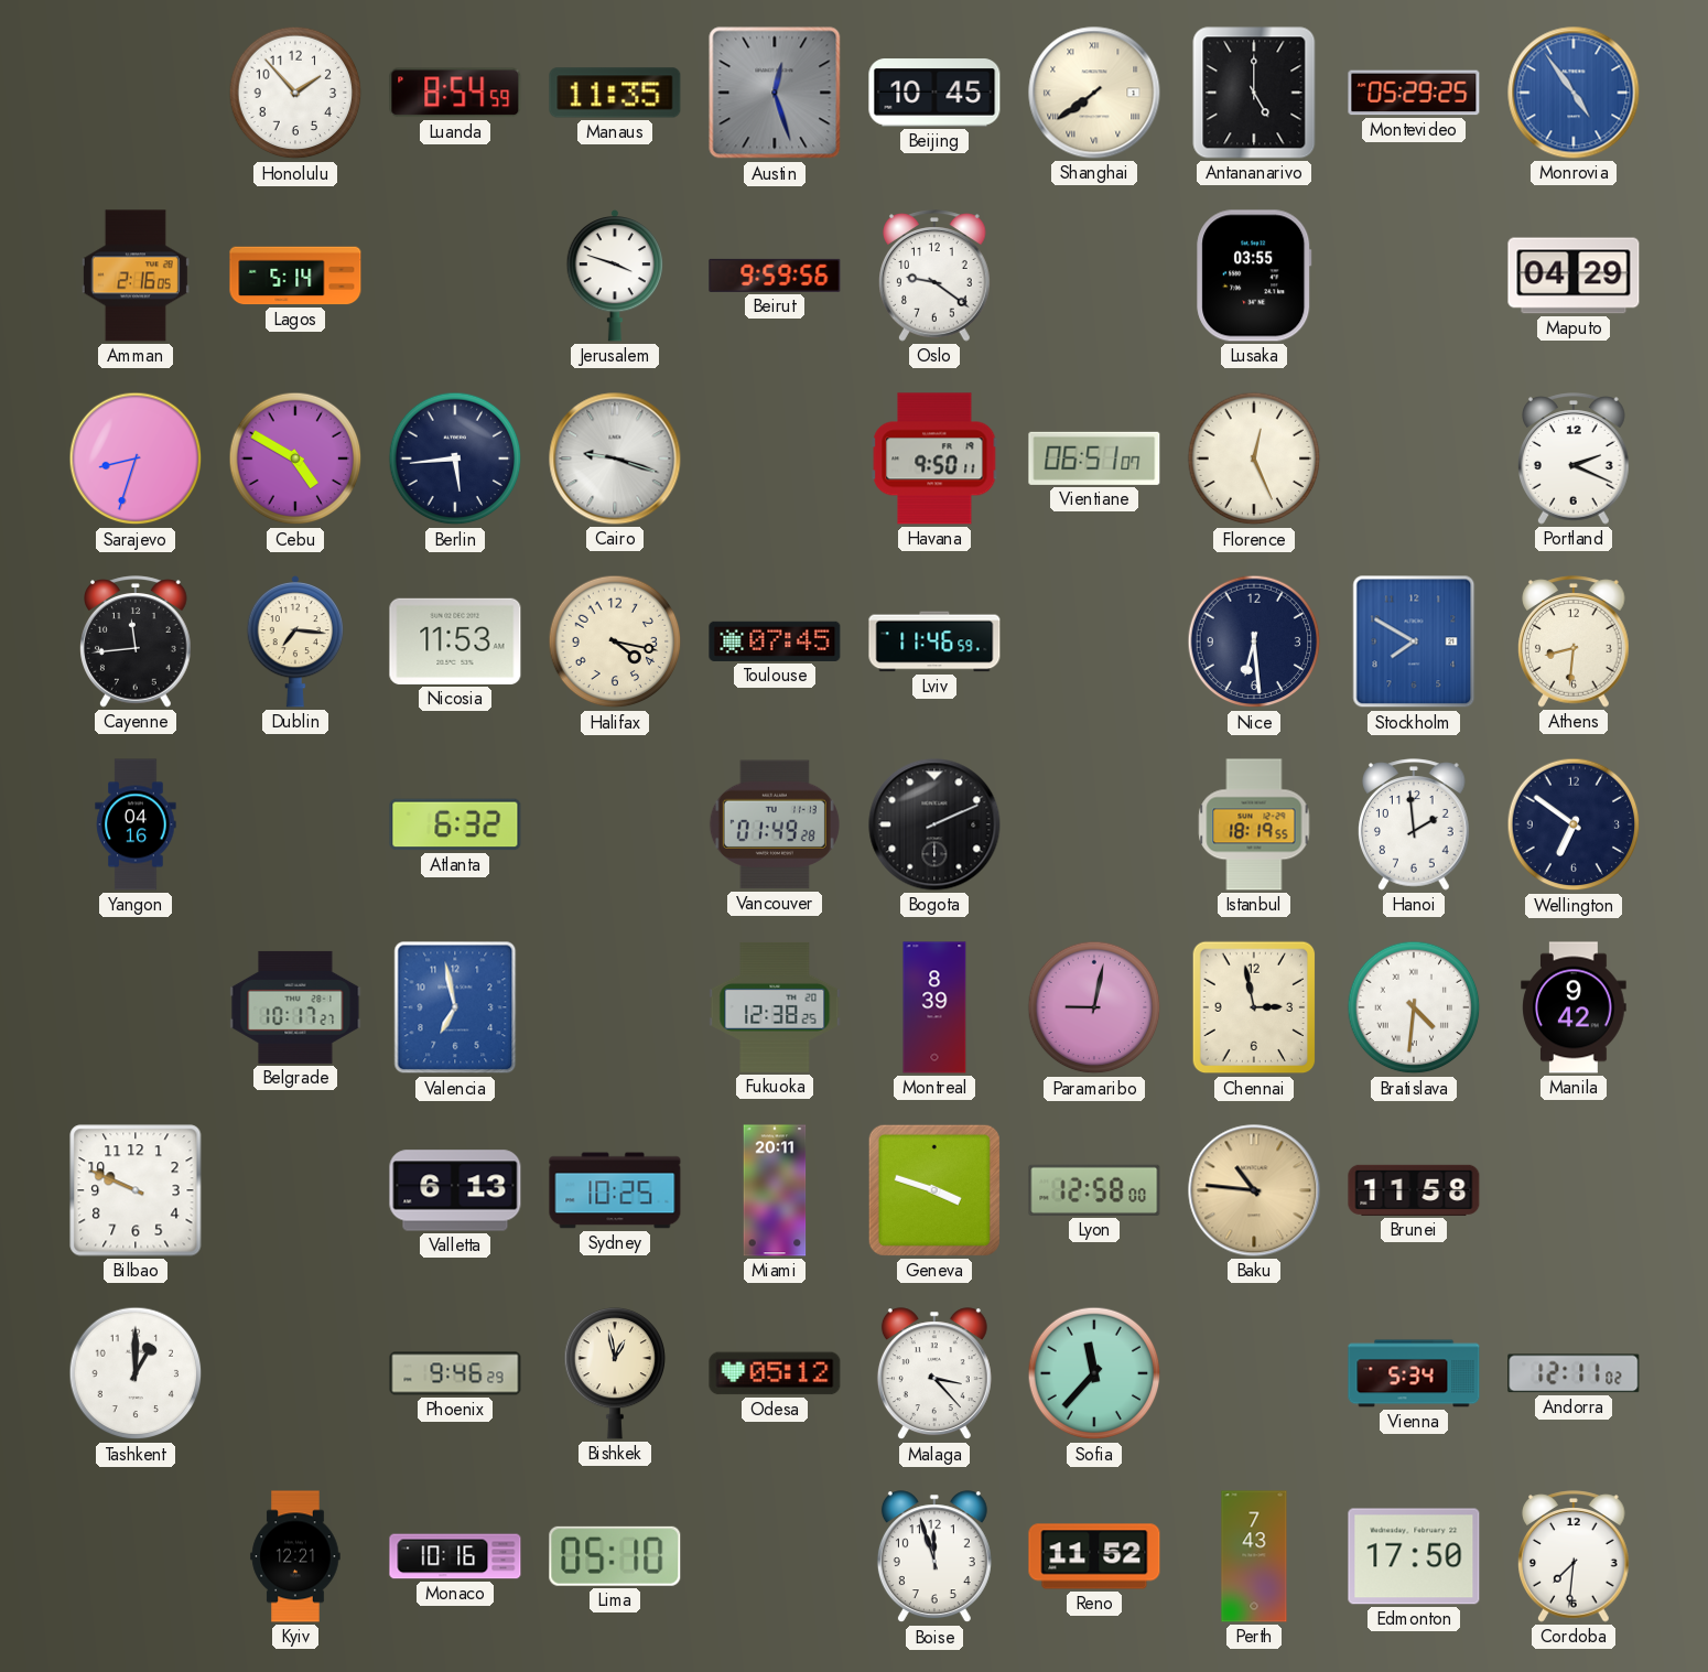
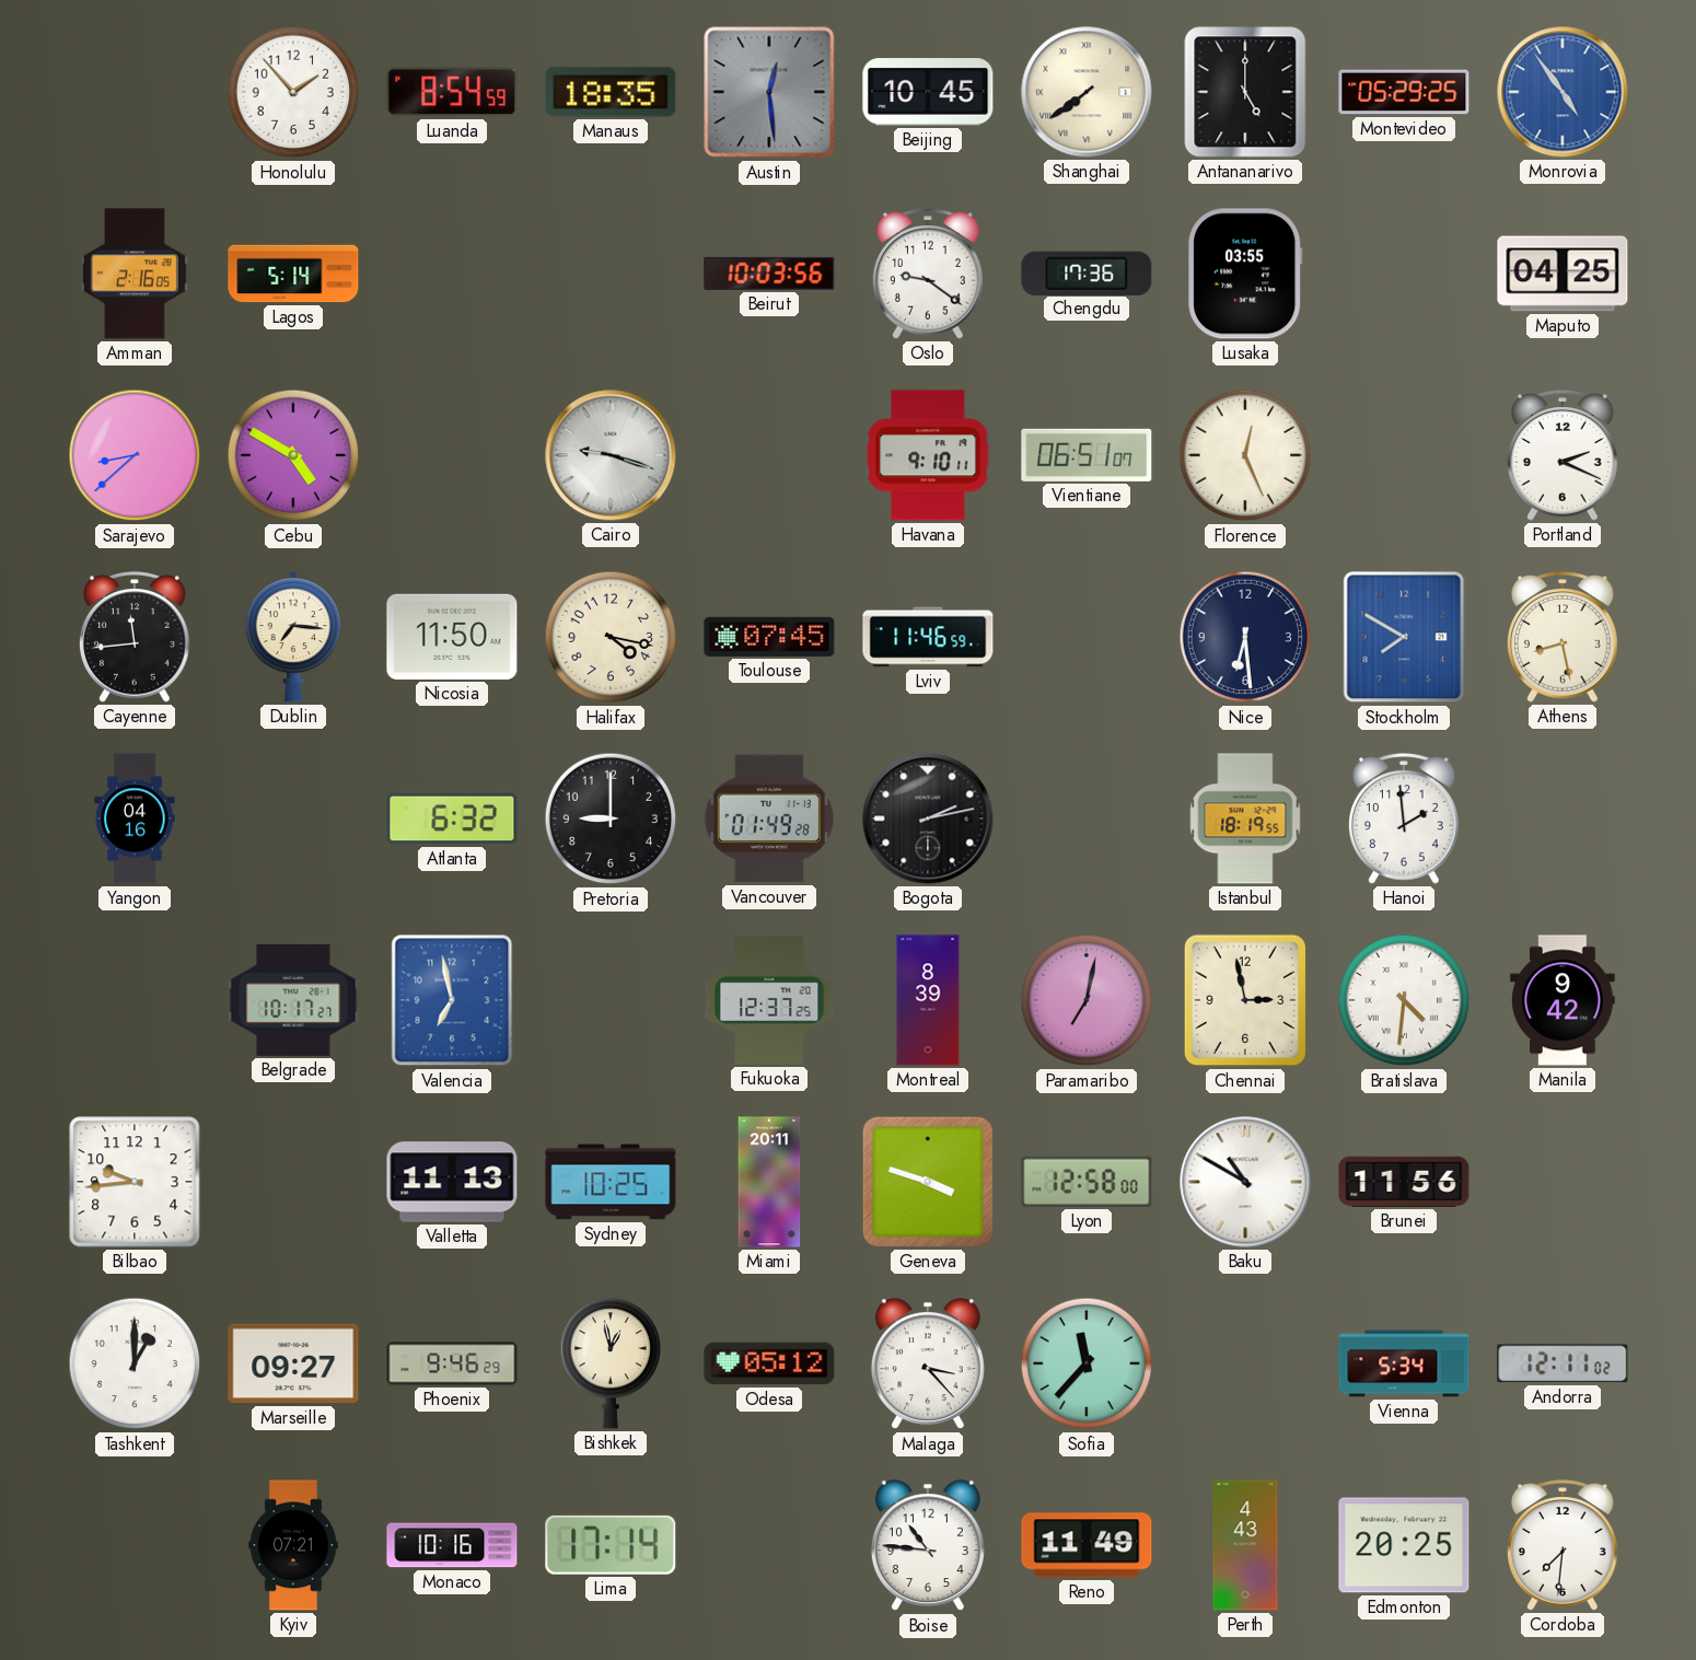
Manaus: 11:35 -> 18:35 (611, 92)
Austin: 12:27 -> 12:29 (769, 92)
Jerusalem: 3:48 -> none (615, 276)
Beirut: 9:59 -> 10:03 (769, 274)
Chengdu: none -> 17:36 (1087, 272)
Maputo: 04:29 -> 04:25 (1563, 274)
Sarajevo: 8:33 -> 8:38 (135, 455)
Berlin: 5:44 -> none (455, 459)
Havana: 9:50 -> 9:10 (928, 455)
Nicosia: 11:53 -> 11:50 (452, 637)
Athens: 8:31 -> 8:28 (1564, 637)
Pretoria: none -> 9:00 (611, 819)
Bogota: 2:11 -> 2:13 (928, 819)
Wellington: 6:51 -> none (1574, 824)
Fukuoka: 12:38 -> 12:37 (769, 1000)
Paramaribo: 9:02 -> 7:02 (1087, 1000)
Bilbao: 9:49 -> 9:44 (135, 1182)
Valletta: 6:13 -> 11:13 (452, 1182)
Baku: 10:46 -> 10:50 (1245, 1182)
Baku dial: champagne -> white (1245, 1182)
Brunei: 11:58 -> 11:56 (1404, 1182)
Marseille: none -> 09:27 (293, 1363)
Kyiv: 12:21 -> 07:21 (293, 1545)
Lima: 05:10 -> 17:14 (611, 1545)
Boise: 11:57 -> 10:46 (928, 1546)
Reno: 11:52 -> 11:49 (1087, 1545)
Perth: 7:43 -> 4:43 (1245, 1545)
Edmonton: 17:50 -> 20:25 (1404, 1545)
